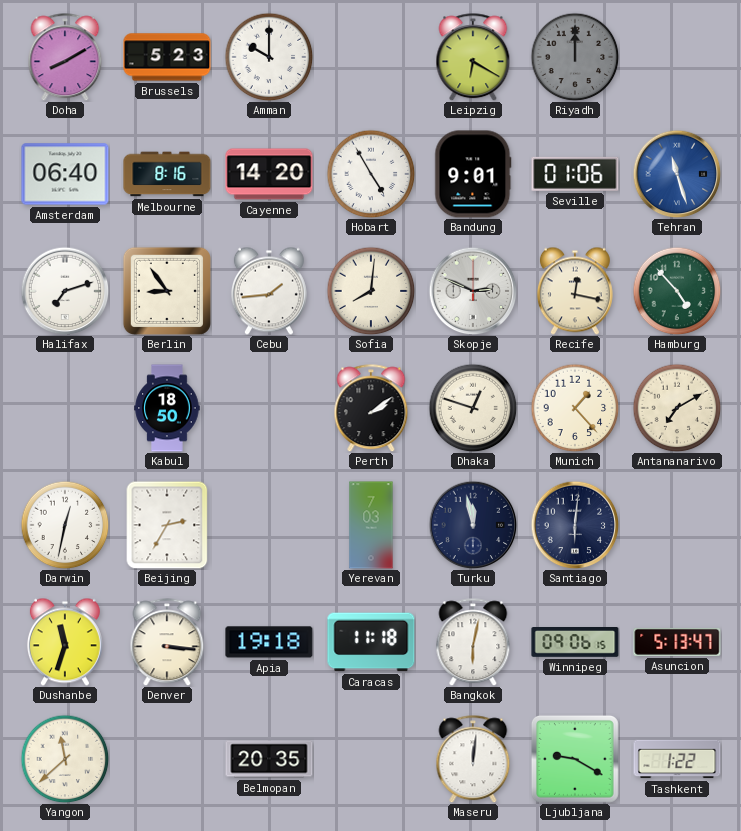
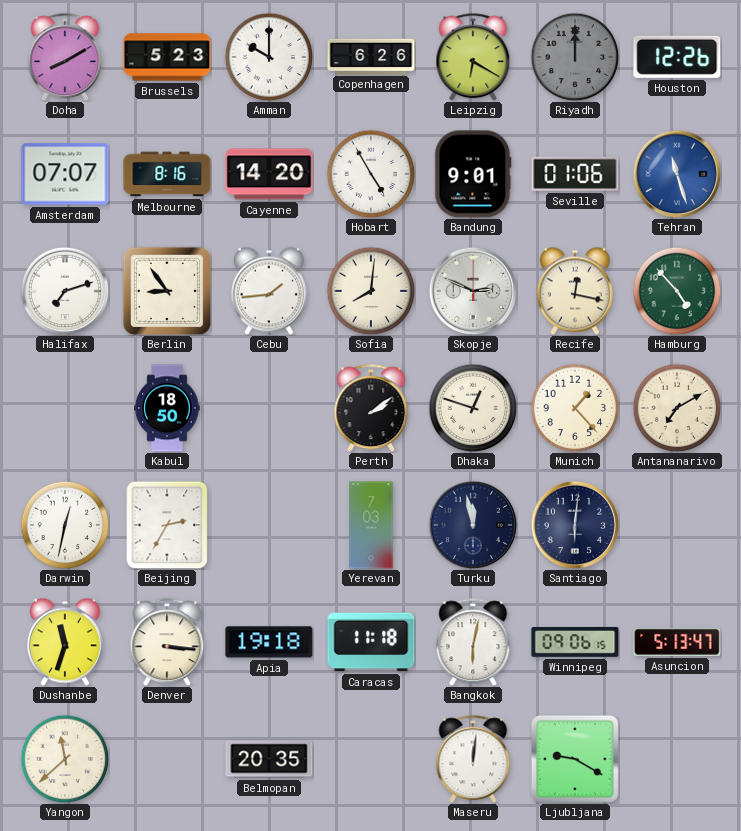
Copenhagen: none -> 6:26 (371, 56)
Houston: none -> 12:26 (677, 57)
Amsterdam: 06:40 -> 07:07 (65, 174)
Tashkent: 1:22 -> none (677, 759)
